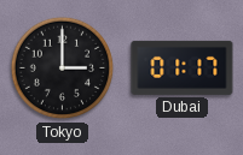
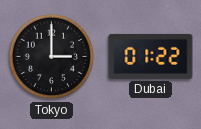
Dubai: 01:17 -> 01:22 (151, 56)
